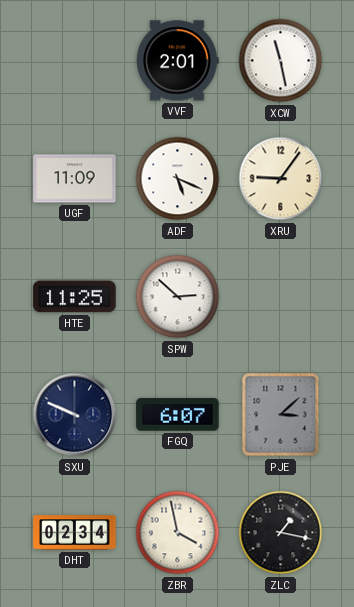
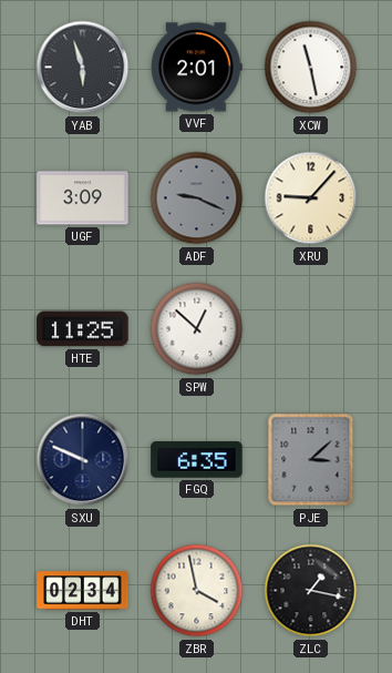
YAB: none -> 5:57 (83, 68)
UGF: 11:09 -> 3:09 (83, 198)
ADF: 5:19 -> 9:19 (197, 198)
ADF dial: white -> grey (197, 198)
XRU: 9:06 -> 9:07 (311, 198)
SPW: 2:52 -> 12:52 (197, 329)
FGQ: 6:07 -> 6:35 (197, 460)
